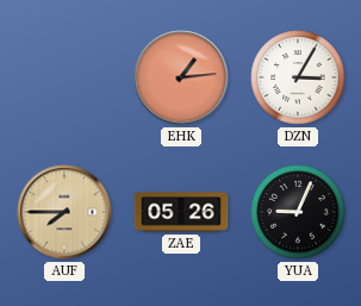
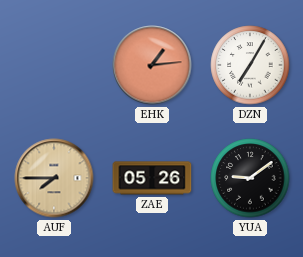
DZN: 3:05 -> 7:05 (250, 65)
YUA: 9:04 -> 9:09 (250, 178)
